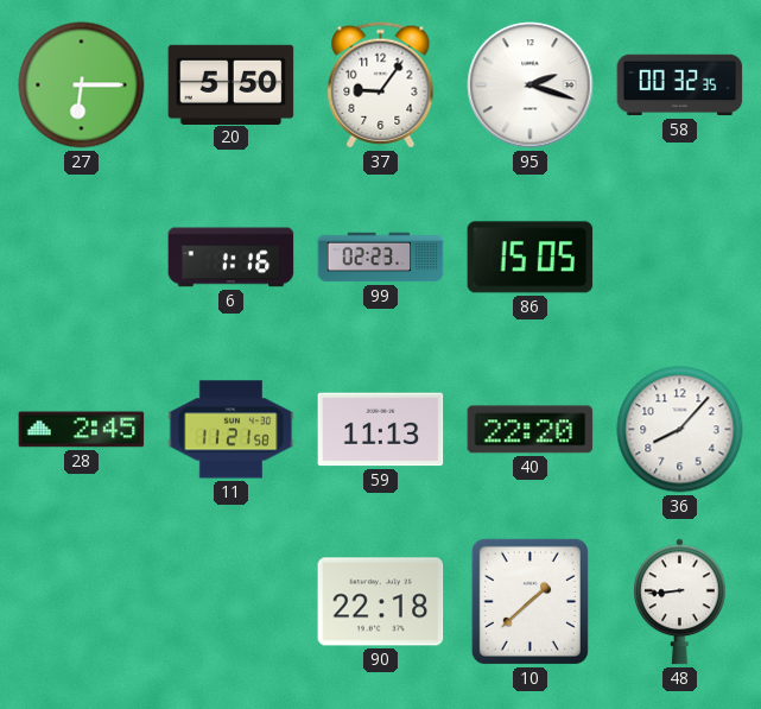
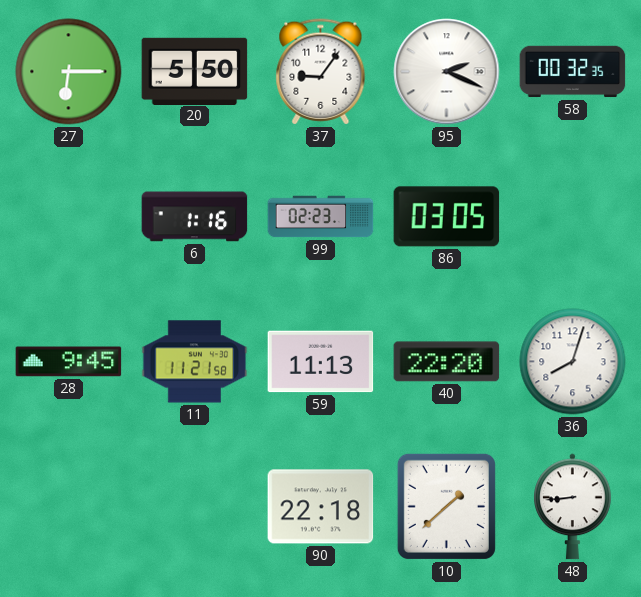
95: 2:18 -> 2:19 (447, 72)
86: 15:05 -> 03:05 (447, 217)
28: 2:45 -> 9:45 (69, 362)
36: 8:07 -> 8:03 (573, 362)
